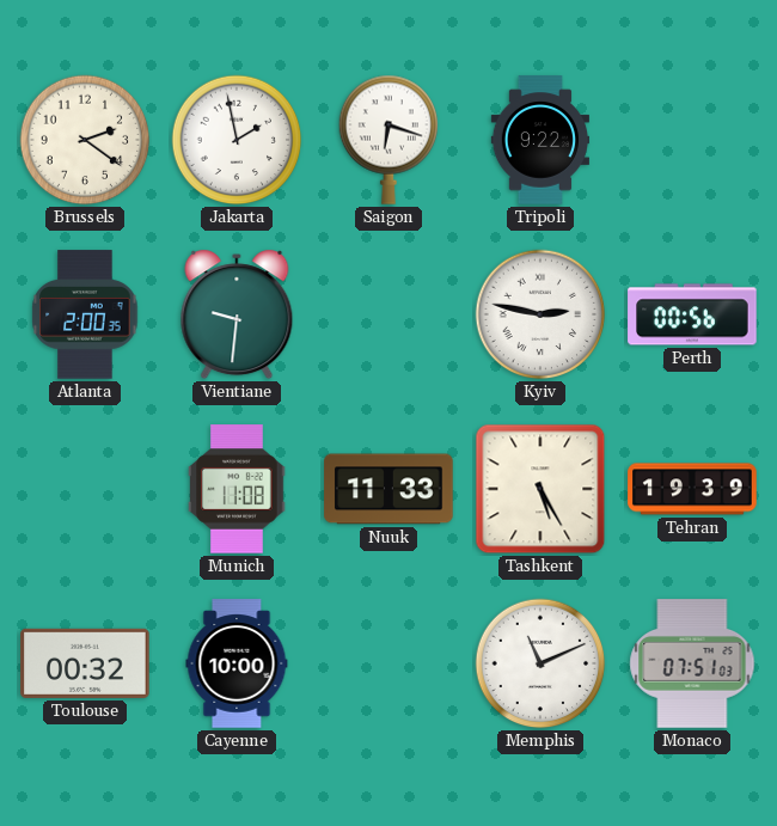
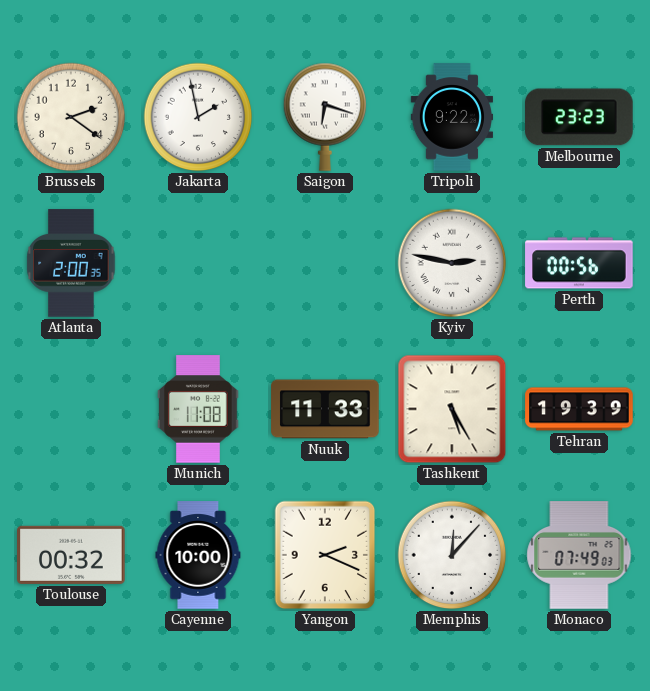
Melbourne: none -> 23:23 (579, 117)
Vientiane: 9:31 -> none (237, 314)
Yangon: none -> 2:19 (325, 555)
Memphis: 11:11 -> 12:07 (452, 555)
Monaco: 07:51 -> 07:49 (579, 555)
